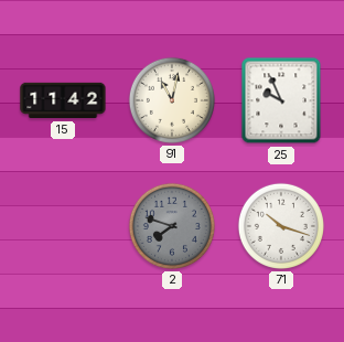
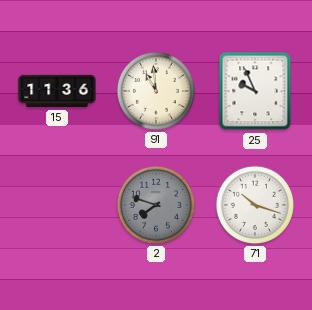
15: 11:42 -> 11:36 (57, 91)
91: 11:02 -> 10:59 (156, 91)
